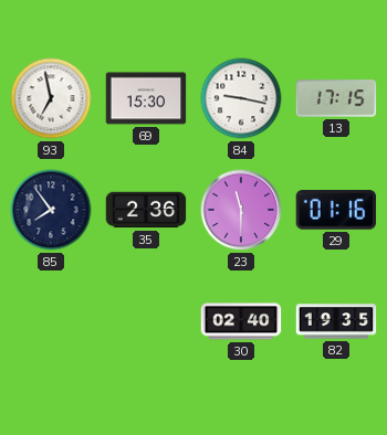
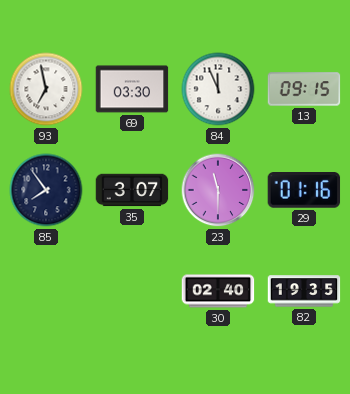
69: 15:30 -> 03:30 (132, 89)
84: 9:17 -> 11:56 (218, 89)
13: 17:15 -> 09:15 (304, 89)
35: 2:36 -> 3:07 (132, 190)
